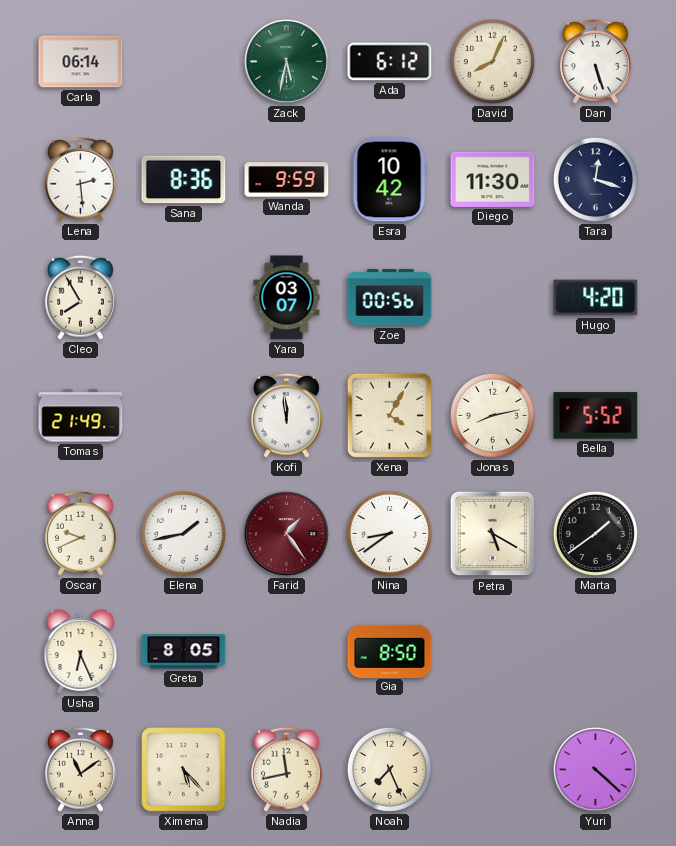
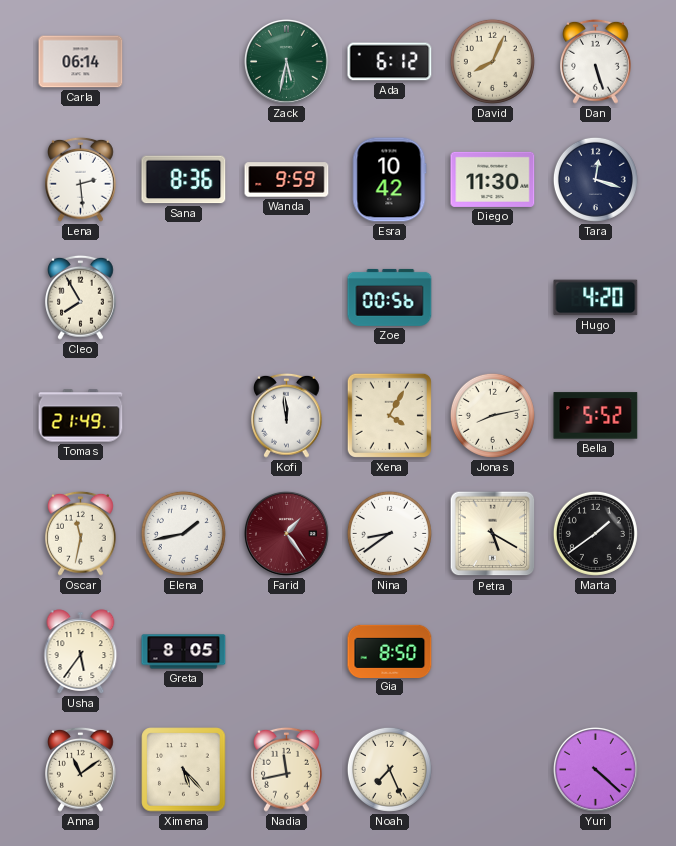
Yara: 03:07 -> none (287, 298)
Oscar: 9:41 -> 11:32 (81, 533)
Usha: 6:26 -> 5:36 (81, 652)
